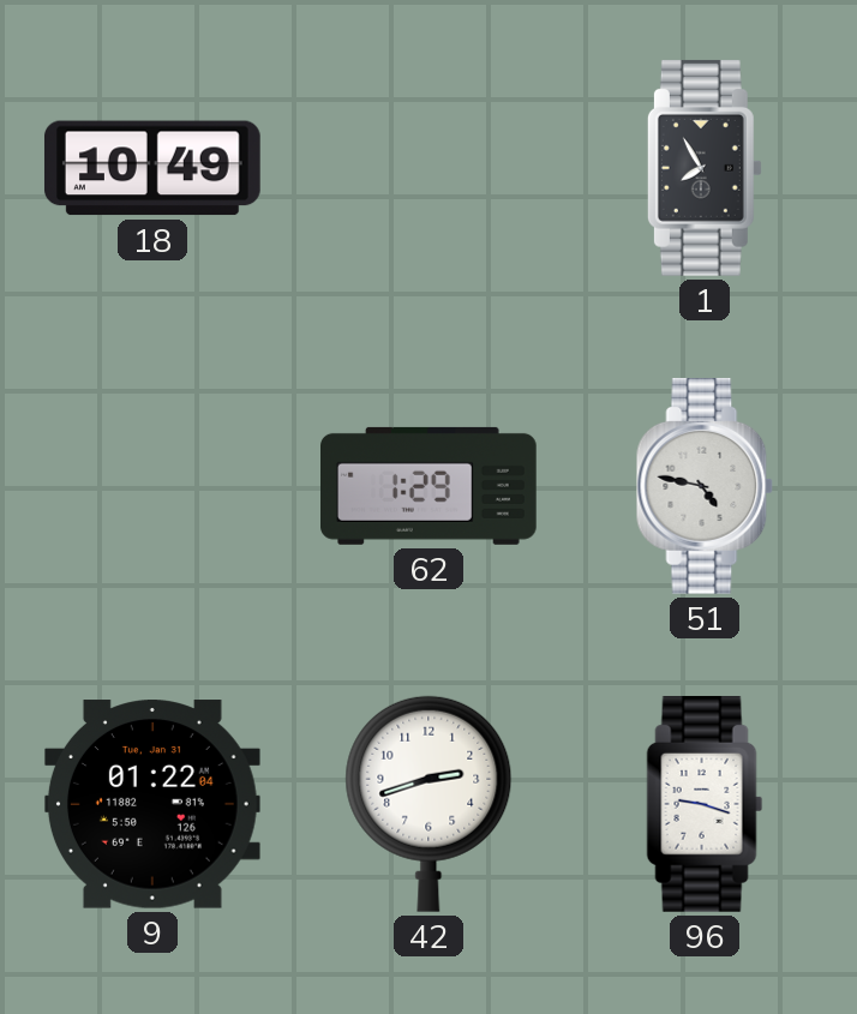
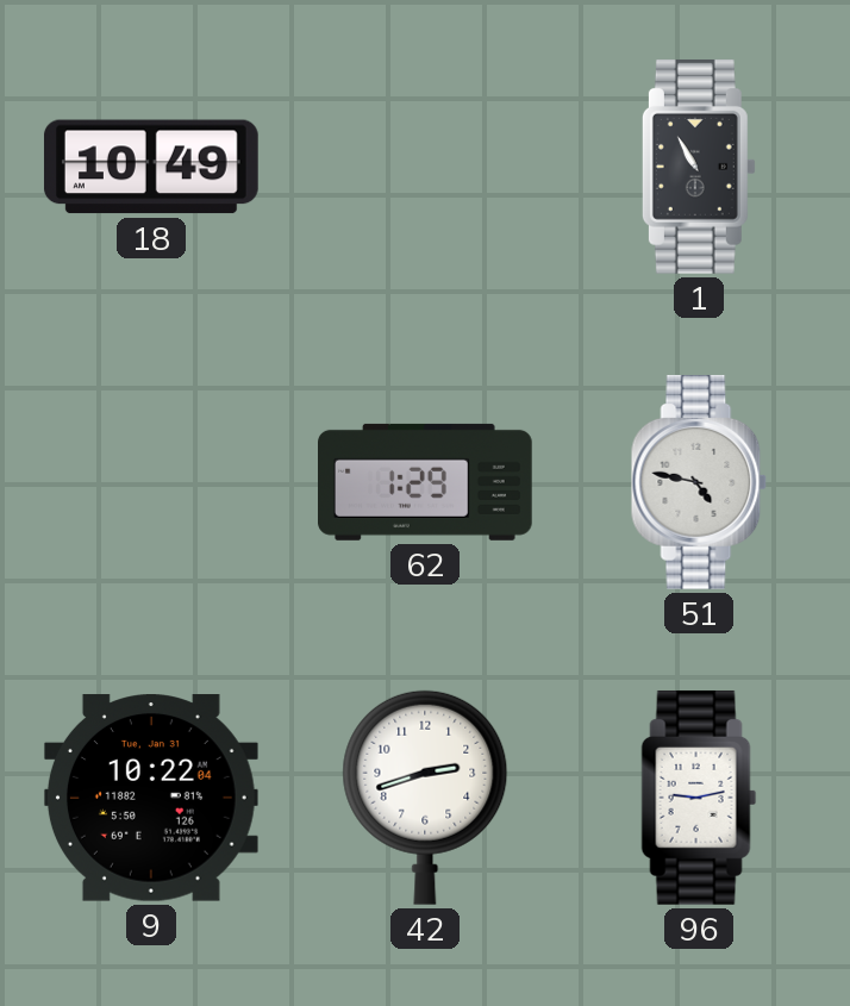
1: 7:55 -> 10:55 (699, 167)
9: 01:22 -> 10:22 (151, 798)
96: 9:18 -> 9:13 (699, 798)
